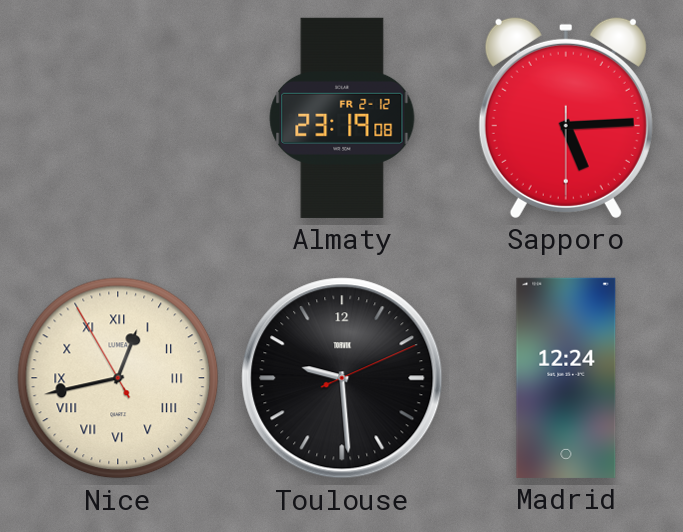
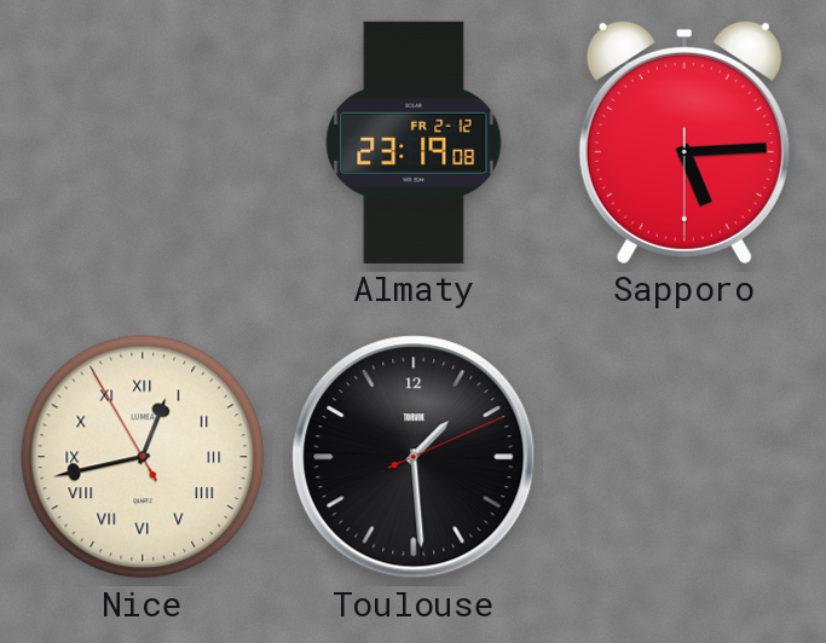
Toulouse: 9:29 -> 1:29 (414, 457)
Madrid: 12:24 -> none (566, 378)
